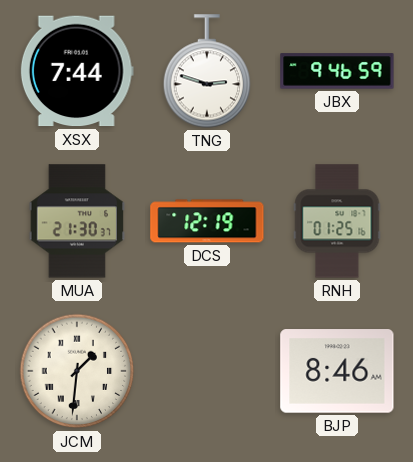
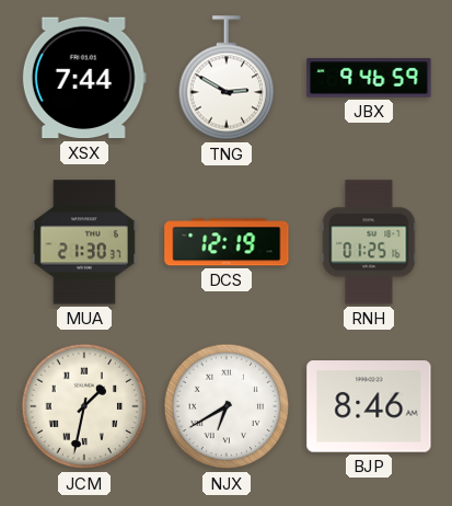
TNG: 2:48 -> 2:50 (227, 78)
JCM: 1:31 -> 1:32 (84, 406)
NJX: none -> 6:40 (227, 406)
